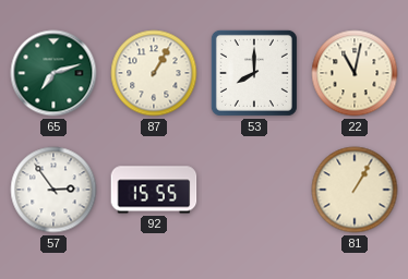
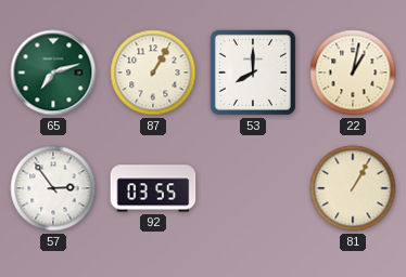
22: 11:02 -> 1:02 (353, 72)
92: 15:55 -> 03:55 (153, 188)
